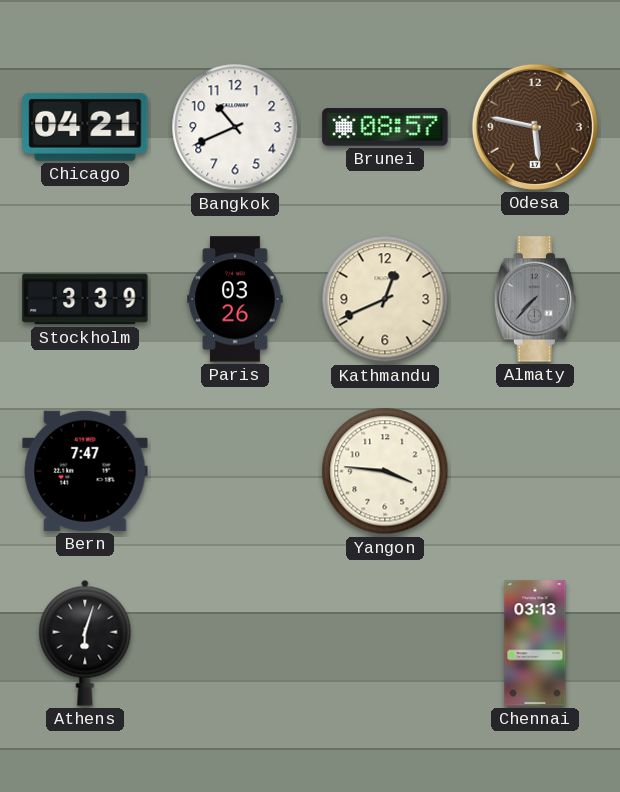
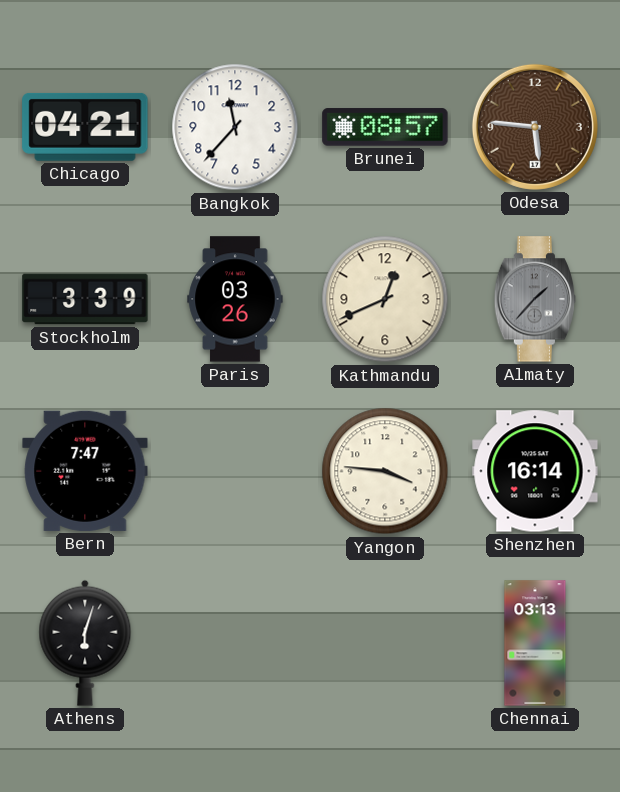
Bangkok: 10:41 -> 11:37 (235, 127)
Odesa: 5:47 -> 5:46 (535, 127)
Almaty: 7:37 -> 1:37 (535, 299)
Shenzhen: none -> 16:14 (535, 471)
